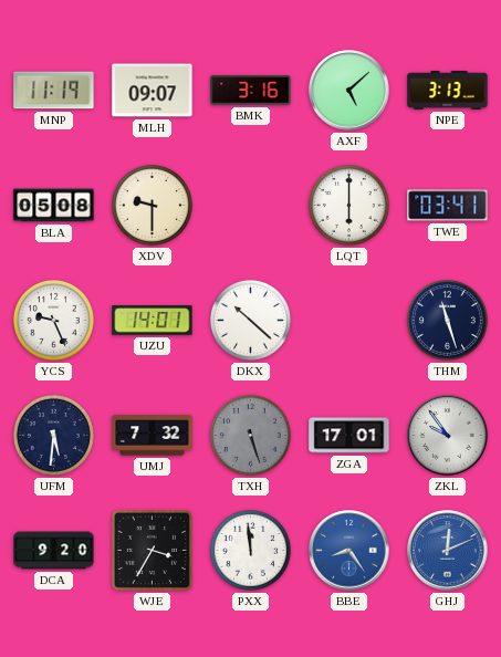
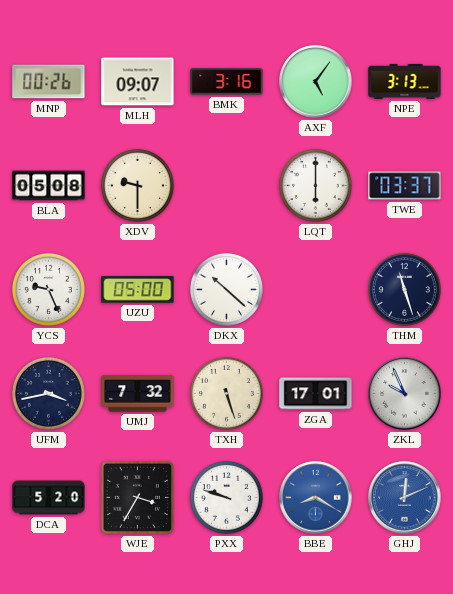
MNP: 11:19 -> 00:26 (49, 82)
AXF: 5:08 -> 5:06 (316, 82)
TWE: 03:41 -> 03:37 (405, 186)
UZU: 14:01 -> 05:00 (138, 290)
UFM: 5:31 -> 3:43 (48, 393)
TXH dial: grey -> cream (226, 393)
ZKL: 9:54 -> 9:56 (405, 394)
DCA: 9:20 -> 5:20 (49, 498)
PXX: 11:59 -> 9:48 (226, 497)
BBE: 8:24 -> 8:20 (316, 498)
